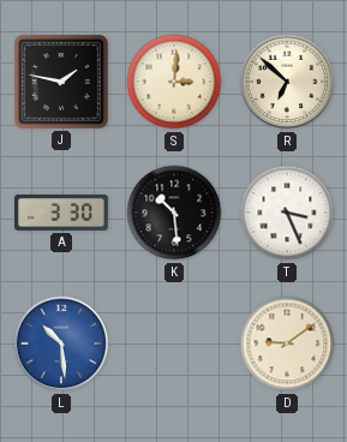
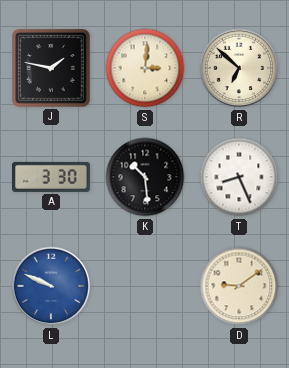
T: 3:26 -> 8:26 (239, 177)
L: 10:29 -> 9:49 (51, 286)
